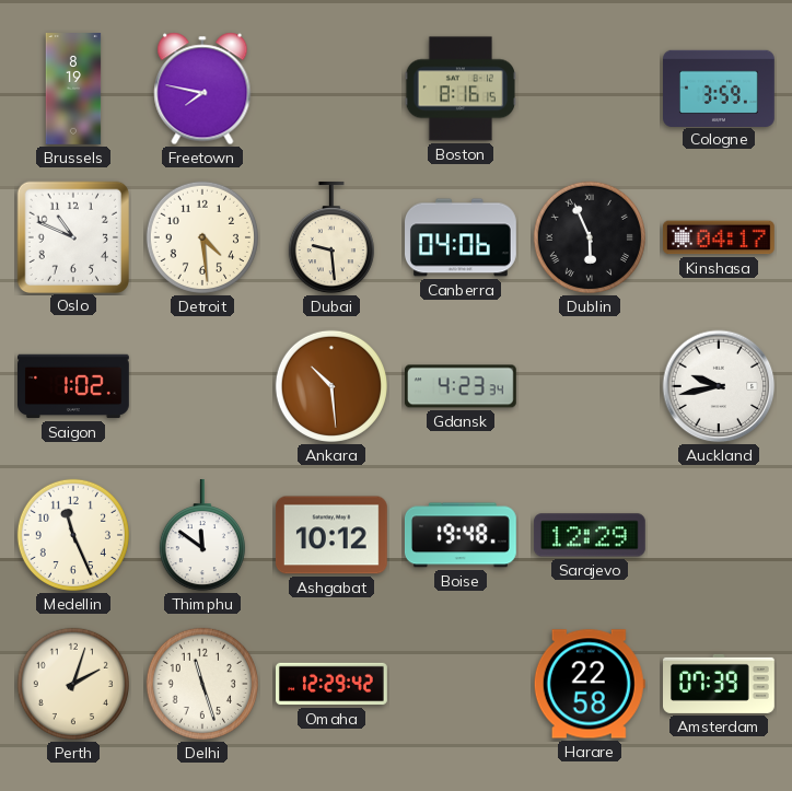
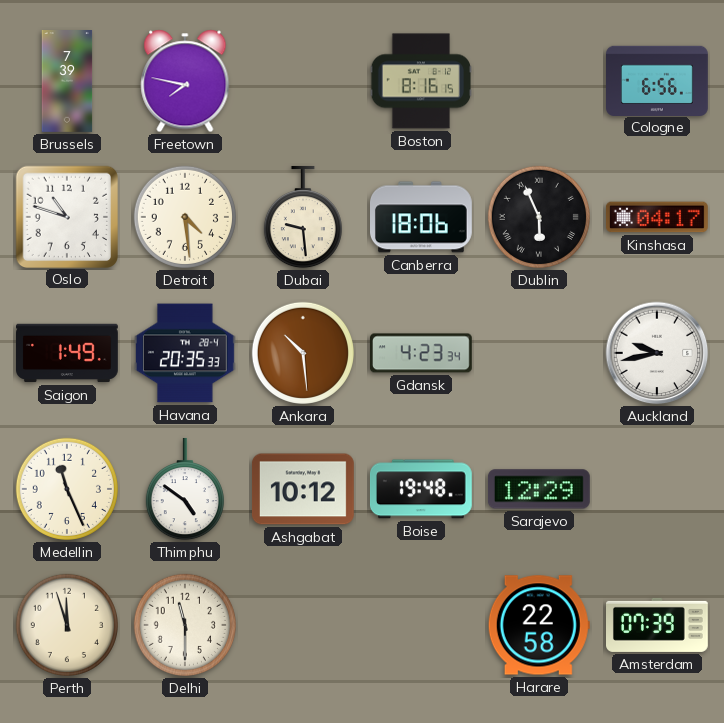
Brussels: 8:19 -> 7:39 (67, 82)
Cologne: 3:59 -> 6:56 (658, 80)
Oslo: 10:49 -> 10:48 (66, 216)
Canberra: 04:06 -> 18:06 (422, 217)
Saigon: 1:02 -> 1:49 (68, 353)
Havana: none -> 20:35 (185, 353)
Thimphu: 11:51 -> 4:51 (185, 489)
Perth: 2:03 -> 11:57 (67, 625)
Delhi: 11:27 -> 11:30 (185, 625)
Omaha: 12:29 -> none (333, 684)
